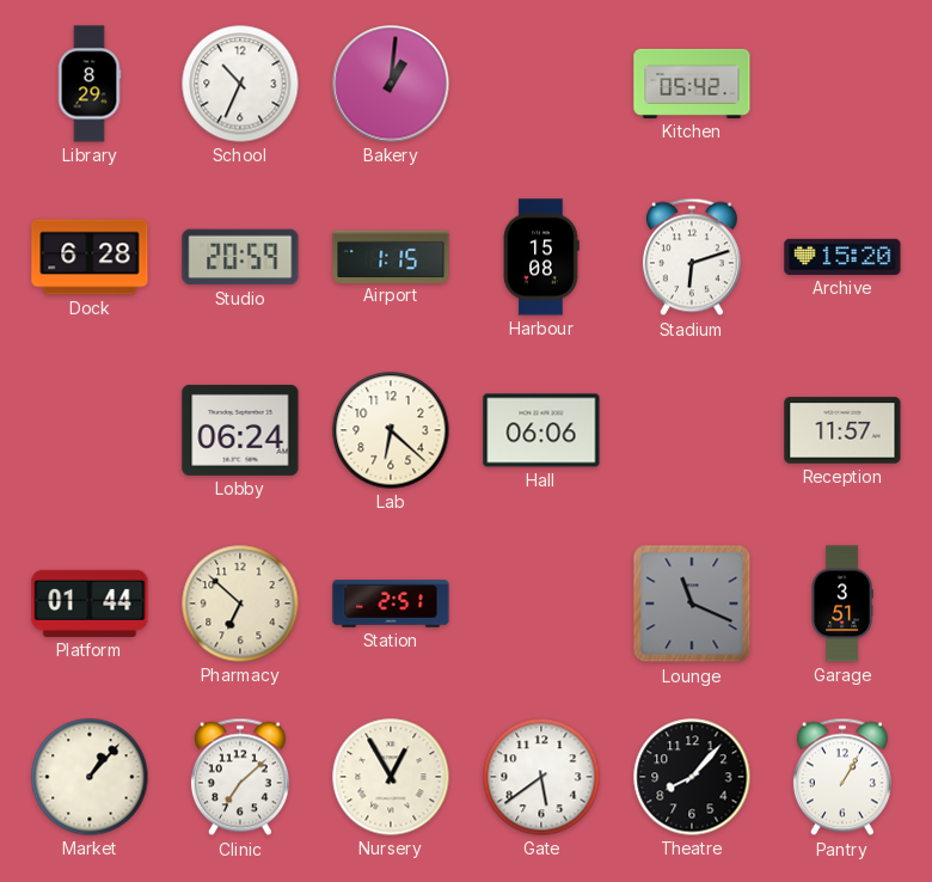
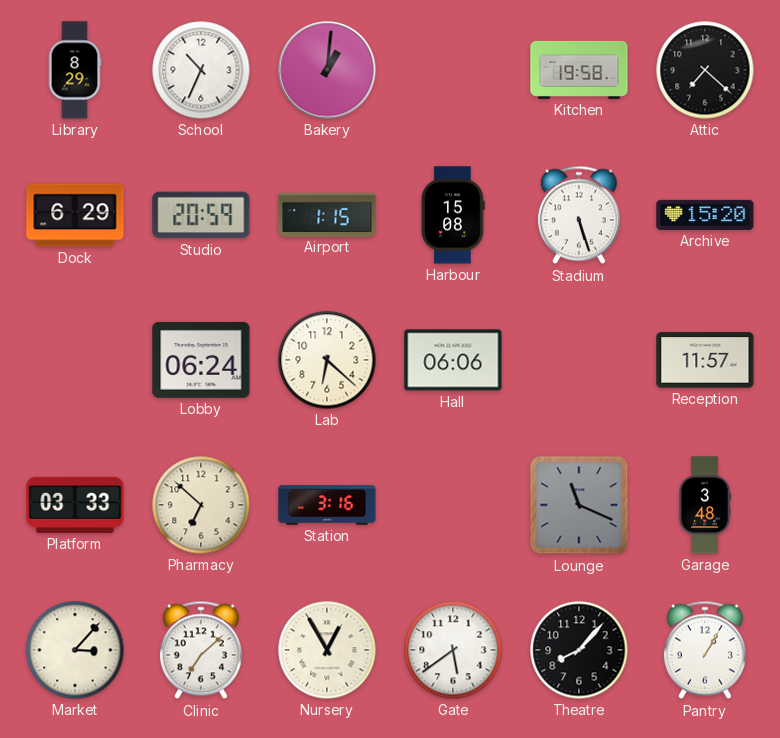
Kitchen: 05:42 -> 19:58 (579, 70)
Attic: none -> 7:22 (705, 70)
Dock: 6:28 -> 6:29 (75, 215)
Stadium: 6:12 -> 5:27 (579, 215)
Platform: 01:44 -> 03:33 (75, 505)
Station: 2:51 -> 3:16 (327, 505)
Garage: 3:51 -> 3:48 (705, 505)
Market: 1:07 -> 3:07 (75, 650)
